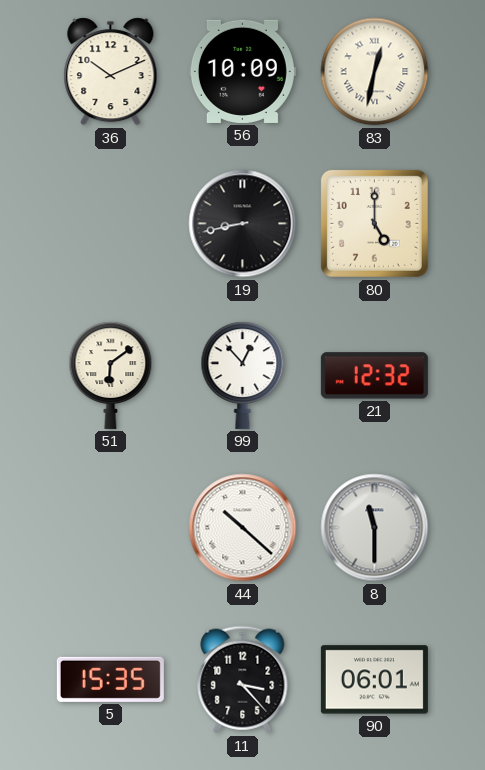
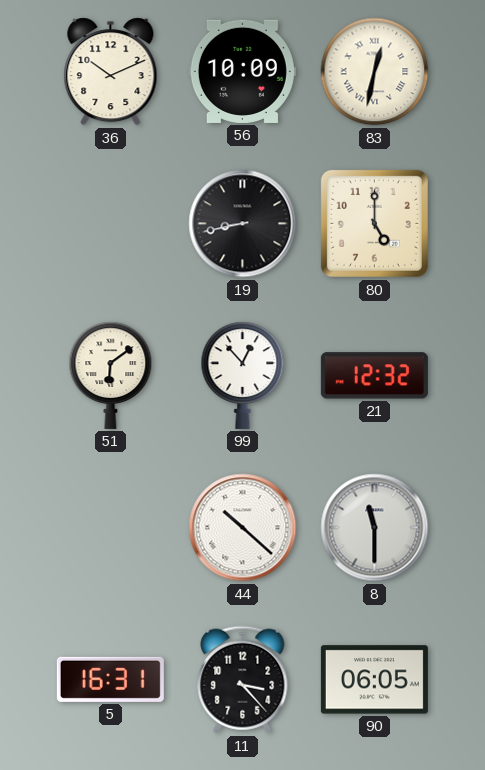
5: 15:35 -> 16:31 (110, 679)
90: 06:01 -> 06:05 (374, 680)
